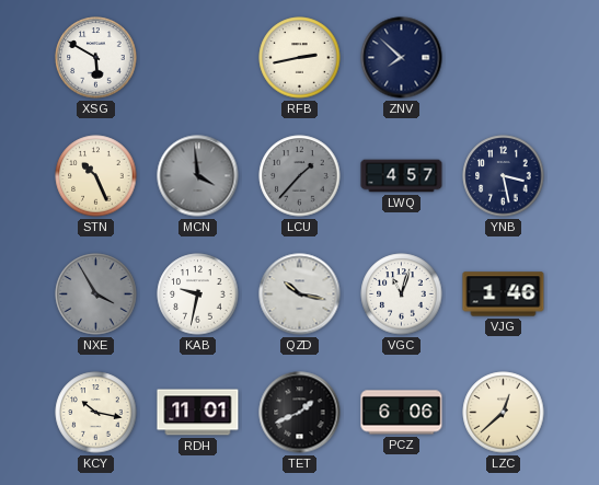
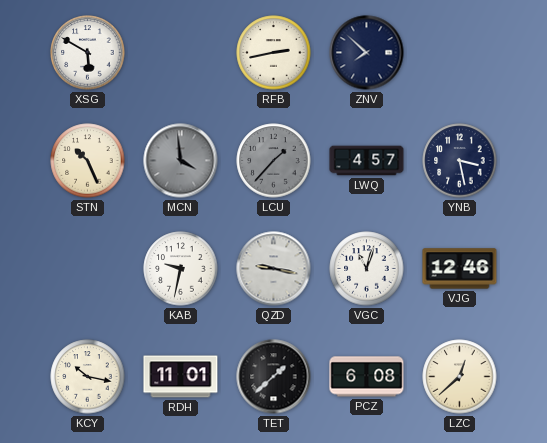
NXE: 3:55 -> none (96, 295)
QZD: 10:17 -> 9:17 (274, 269)
VJG: 1:46 -> 12:46 (460, 269)
TET: 1:41 -> 1:38 (274, 377)
PCZ: 6:06 -> 6:08 (367, 377)
